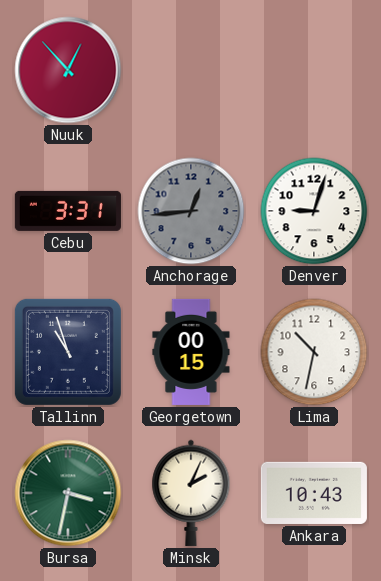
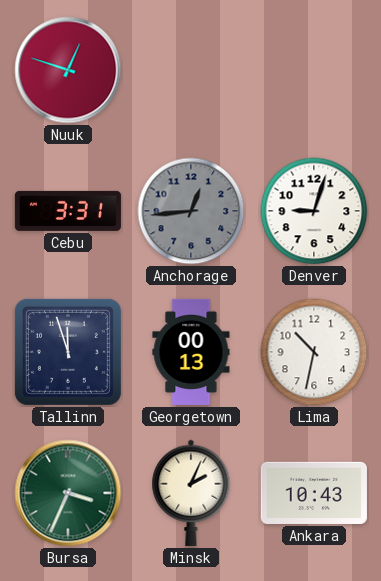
Nuuk: 12:53 -> 12:48 (68, 70)
Tallinn: 10:57 -> 11:57 (68, 352)
Georgetown: 00:15 -> 00:13 (191, 352)
Bursa: 3:32 -> 3:34 (68, 493)
